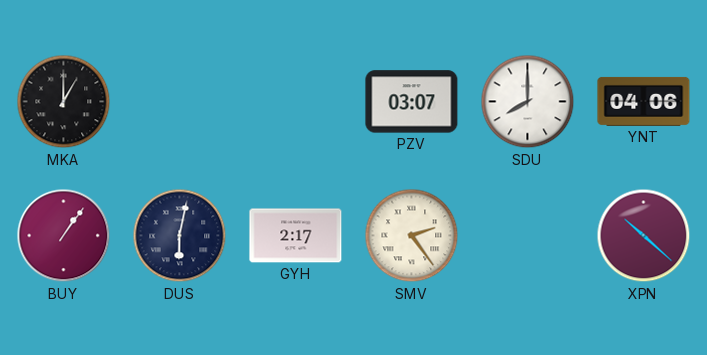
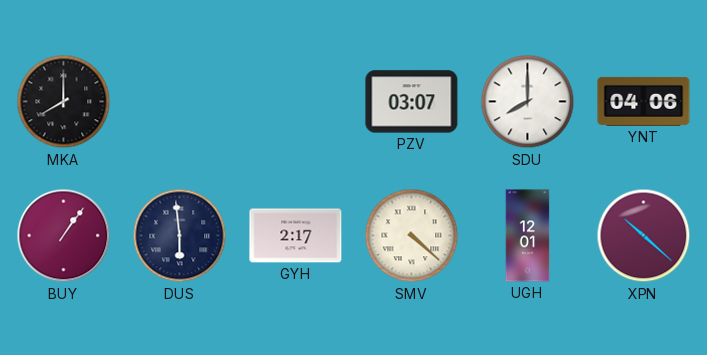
MKA: 1:00 -> 8:00 (64, 102)
DUS: 6:02 -> 5:59 (180, 236)
SMV: 2:24 -> 4:22 (412, 236)
UGH: none -> 12:01 (528, 236)
